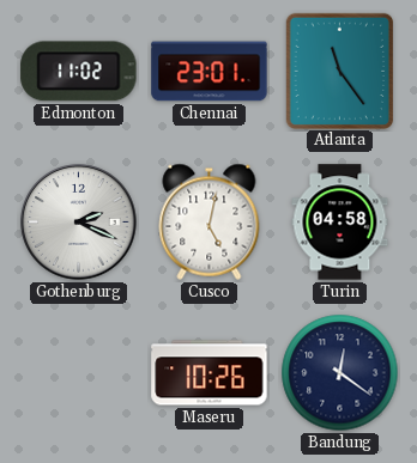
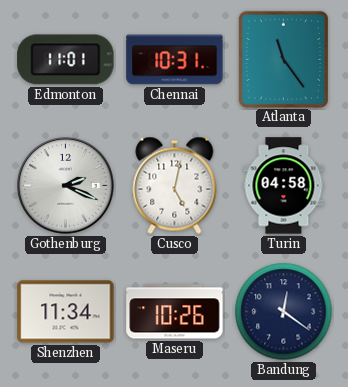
Edmonton: 11:02 -> 11:01 (66, 60)
Chennai: 23:01 -> 10:31 (175, 60)
Shenzhen: none -> 11:34 (66, 312)
